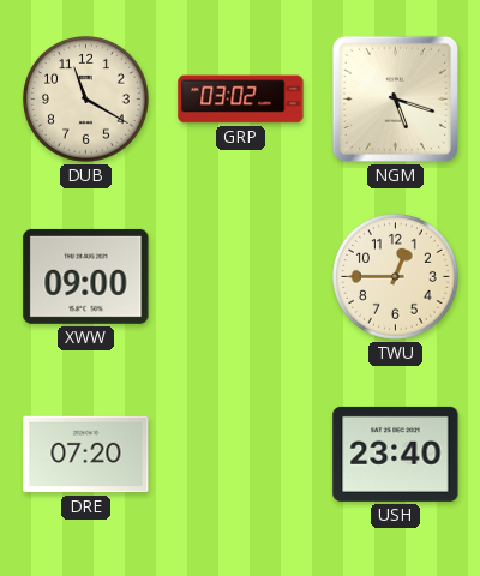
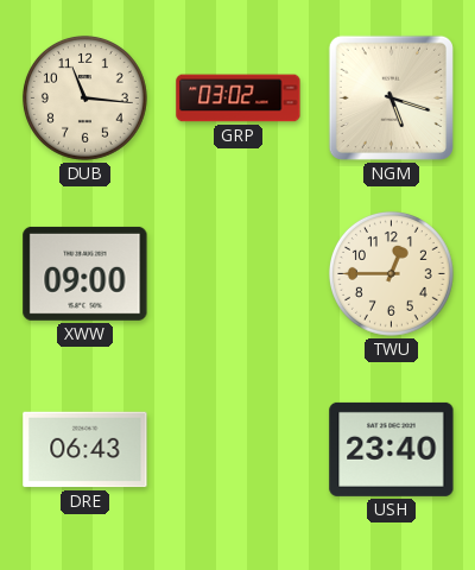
DUB: 11:20 -> 11:16 (84, 97)
DRE: 07:20 -> 06:43 (85, 450)
